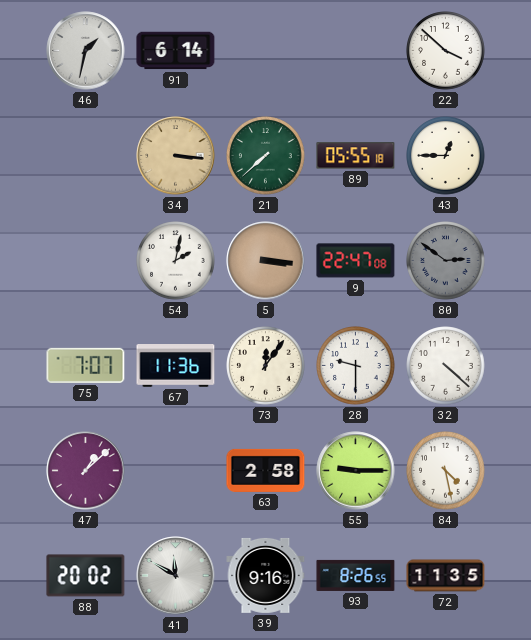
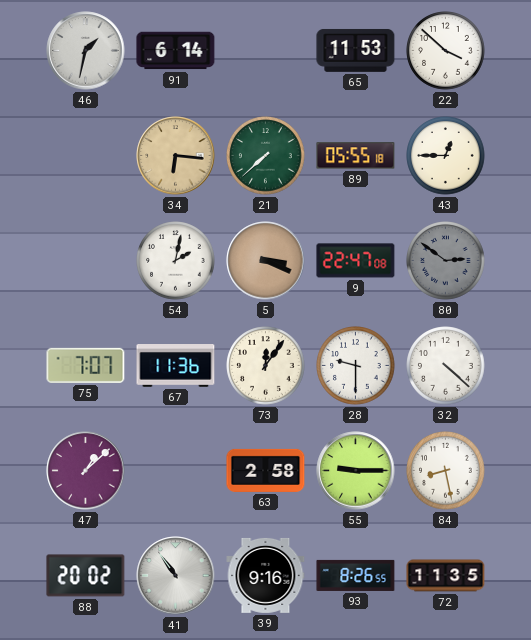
65: none -> 11:53 (356, 50)
34: 3:16 -> 6:16 (176, 156)
5: 3:16 -> 3:19 (266, 261)
84: 4:28 -> 8:28 (446, 471)
41: 11:50 -> 10:54 (176, 576)
